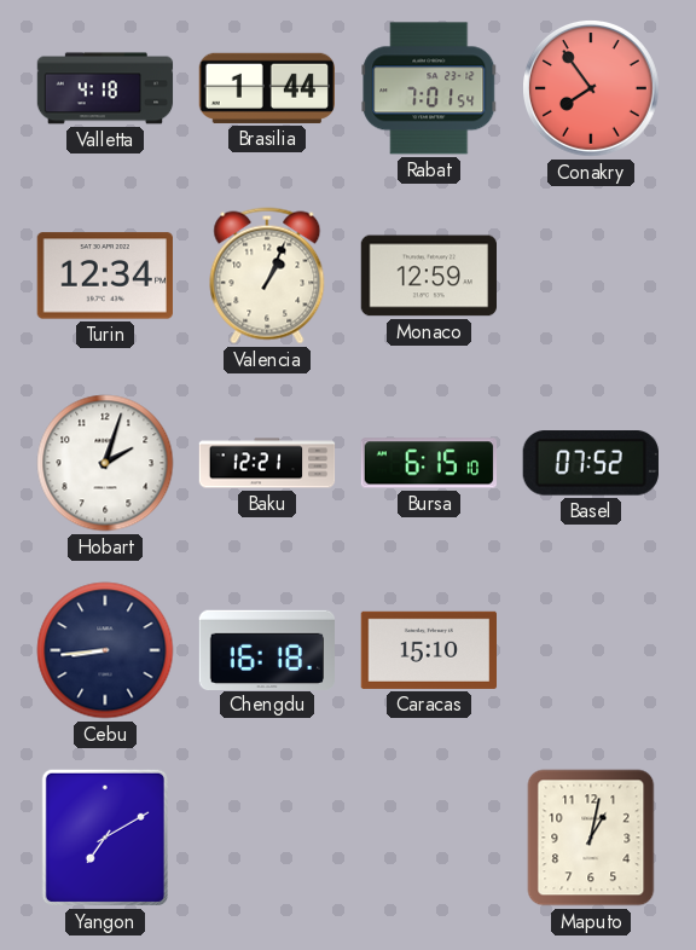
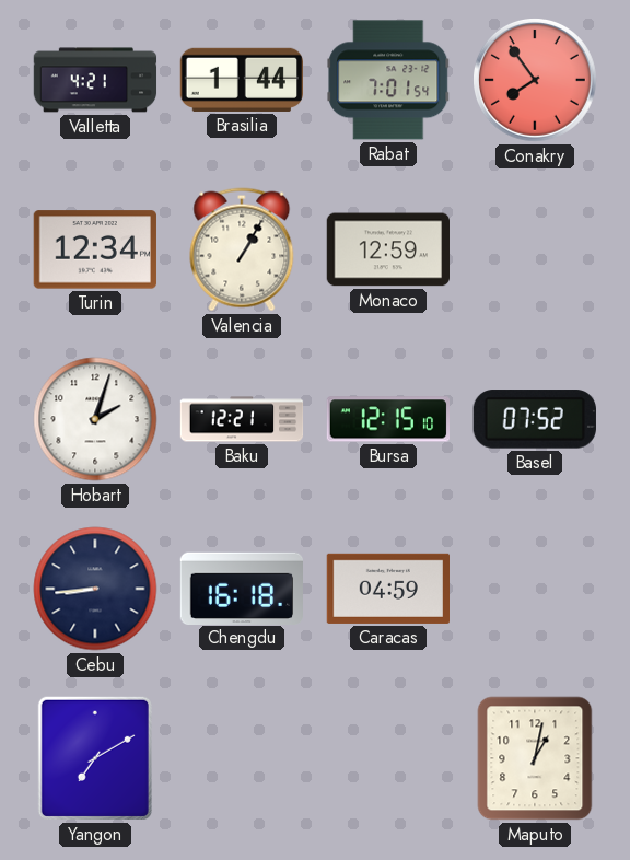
Valletta: 4:18 -> 4:21 (95, 80)
Valencia: 1:04 -> 1:05 (242, 249)
Bursa: 6:15 -> 12:15 (387, 419)
Caracas: 15:10 -> 04:59 (387, 589)
